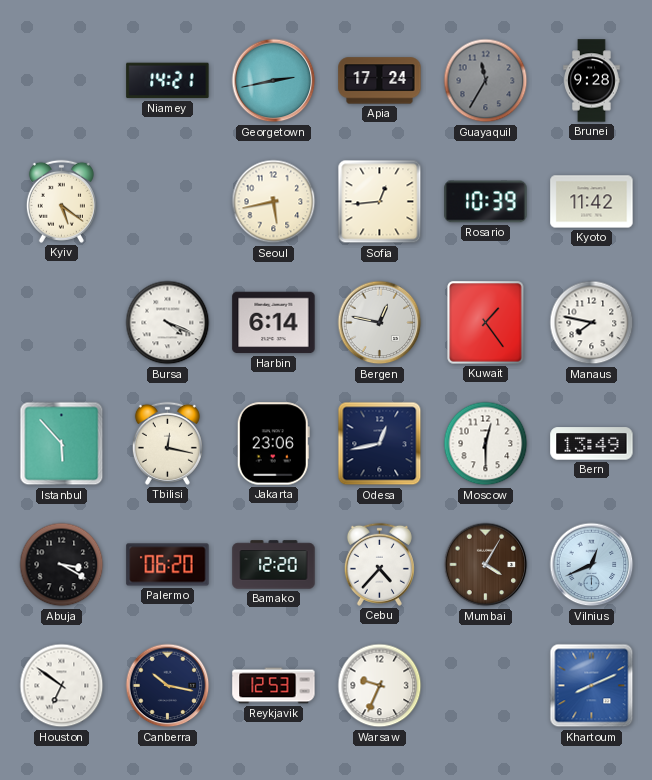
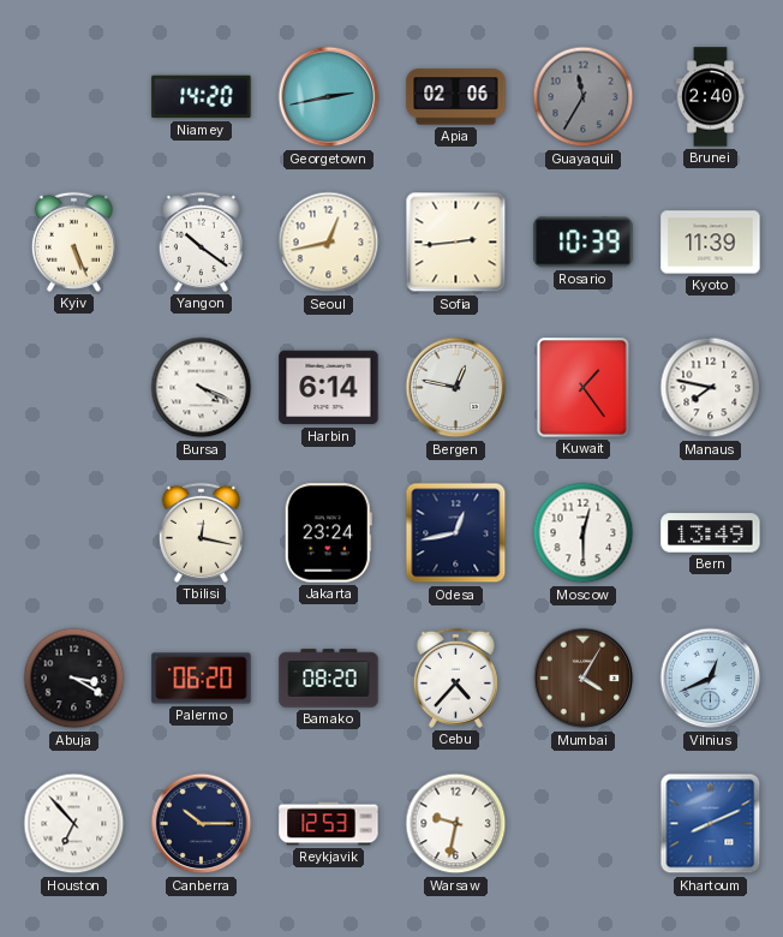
Niamey: 14:21 -> 14:20 (202, 97)
Apia: 17:24 -> 02:06 (456, 97)
Brunei: 9:28 -> 2:40 (711, 97)
Kyiv: 5:21 -> 5:26 (73, 241)
Yangon: none -> 10:21 (201, 241)
Seoul: 5:43 -> 12:43 (329, 243)
Sofia: 12:44 -> 2:44 (456, 243)
Kyoto: 11:42 -> 11:39 (711, 243)
Istanbul: 5:53 -> none (62, 444)
Jakarta: 23:06 -> 23:24 (328, 533)
Bamako: 12:20 -> 08:20 (329, 679)
Houston: 6:51 -> 6:53 (74, 824)
Canberra: 10:17 -> 10:15 (202, 824)
Warsaw: 9:34 -> 9:32 (456, 824)
